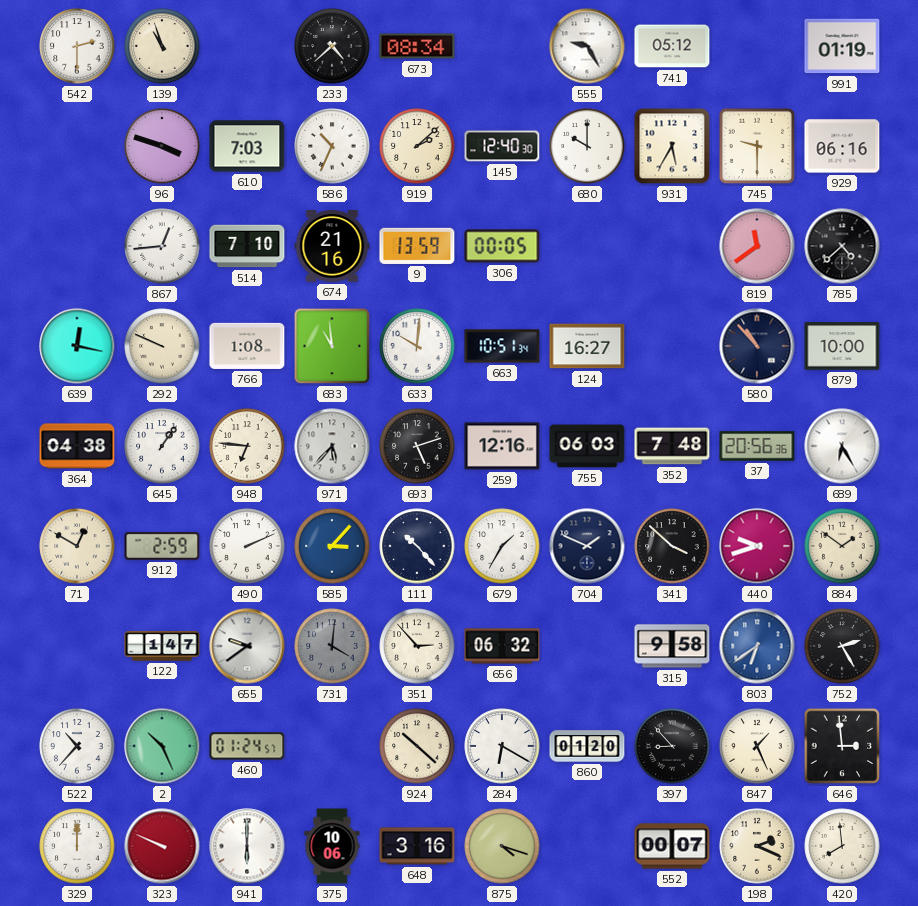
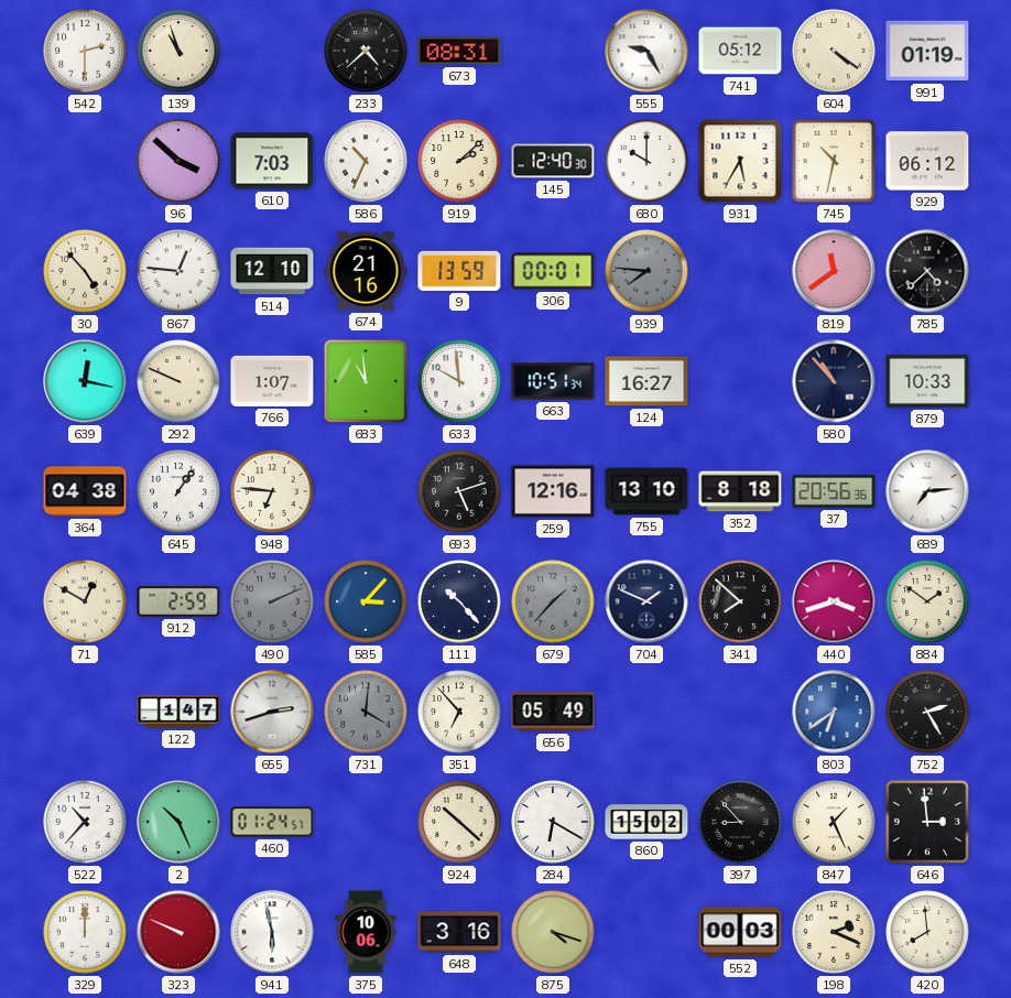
673: 08:34 -> 08:31 (459, 51)
604: none -> 4:21 (834, 51)
96: 3:48 -> 3:52 (178, 161)
745: 9:30 -> 10:32 (834, 161)
929: 06:16 -> 06:12 (927, 161)
30: none -> 4:53 (85, 271)
867: 12:44 -> 12:46 (178, 271)
514: 7:10 -> 12:10 (272, 271)
306: 00:05 -> 00:01 (553, 271)
939: none -> 7:46 (646, 271)
766: 1:08 -> 1:07 (272, 381)
633: 10:01 -> 9:59 (459, 381)
879: 10:00 -> 10:33 (927, 381)
971: 5:37 -> none (332, 446)
755: 06:03 -> 13:10 (646, 491)
352: 7:48 -> 8:18 (740, 491)
689: 6:25 -> 7:14 (927, 491)
490 dial: white -> grey (272, 601)
679: 1:35 -> 1:37 (553, 601)
679 dial: white -> grey (553, 601)
341: 3:52 -> 7:52 (740, 601)
440: 9:42 -> 3:42 (834, 601)
655: 9:39 -> 2:42 (272, 712)
351: 2:53 -> 6:53 (459, 712)
656: 06:32 -> 05:49 (553, 712)
315: 9:58 -> none (672, 646)
860: 01:20 -> 15:02 (646, 822)
941: 6:00 -> 5:58 (272, 932)
552: 00:07 -> 00:03 (740, 932)
